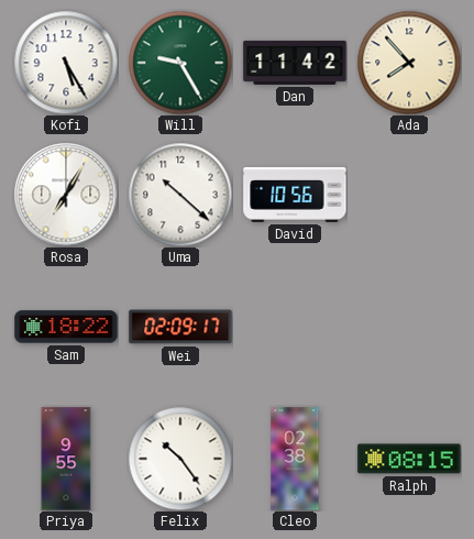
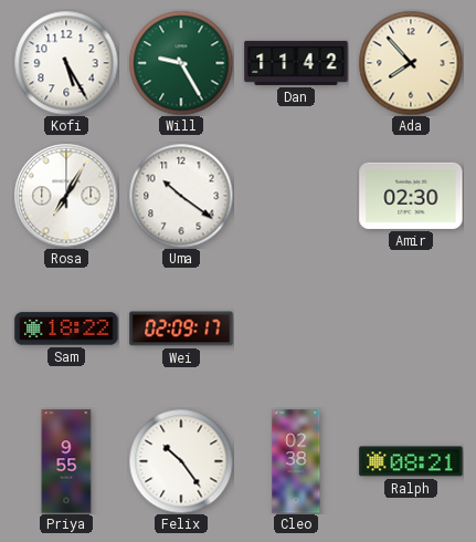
Uma: 10:22 -> 10:21 (181, 196)
David: 10:56 -> none (295, 195)
Amir: none -> 02:30 (411, 196)
Ralph: 08:15 -> 08:21 (411, 461)
